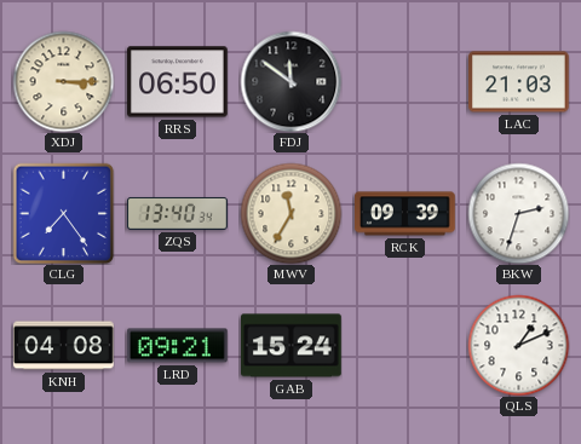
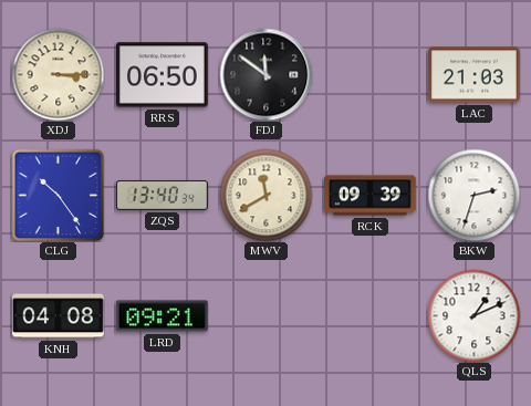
CLG: 7:24 -> 10:24 (58, 195)
MWV: 11:35 -> 11:40 (265, 195)
GAB: 15:24 -> none (292, 346)
